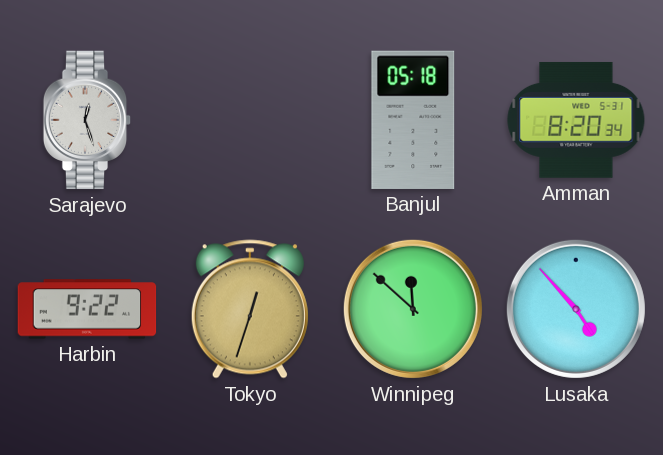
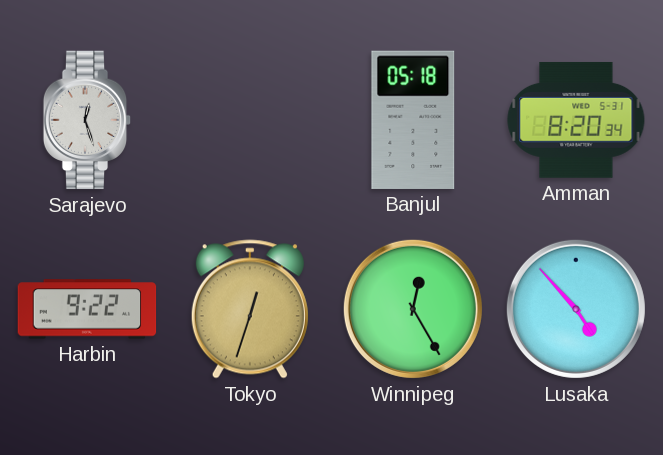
Winnipeg: 11:52 -> 12:25 (413, 309)
